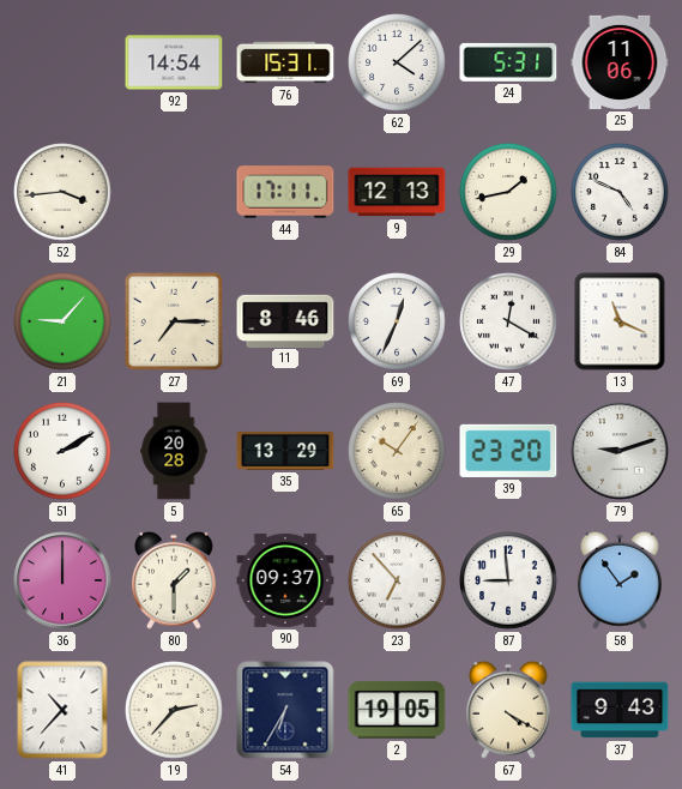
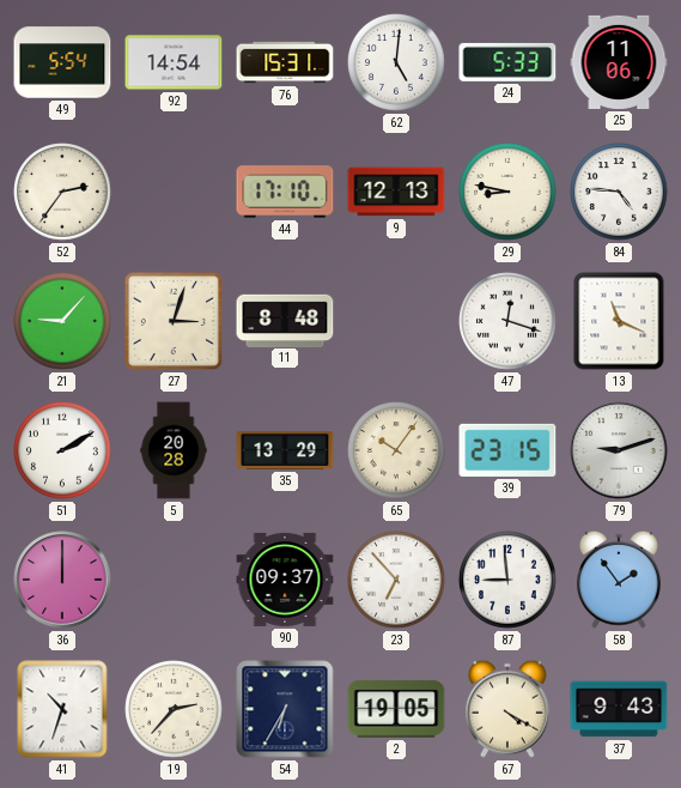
49: none -> 5:54 (62, 62)
62: 4:08 -> 5:01 (396, 62)
24: 5:31 -> 5:33 (507, 62)
52: 3:44 -> 2:36 (62, 192)
44: 17:11 -> 17:10 (285, 192)
29: 1:43 -> 8:47 (507, 192)
84: 4:49 -> 4:46 (619, 192)
27: 7:15 -> 3:03 (174, 321)
11: 8:46 -> 8:48 (285, 320)
69: 12:34 -> none (397, 321)
47: 12:20 -> 12:18 (507, 321)
39: 23:20 -> 23:15 (507, 450)
80: 1:30 -> none (175, 580)
41: 10:37 -> 10:33 (62, 709)
